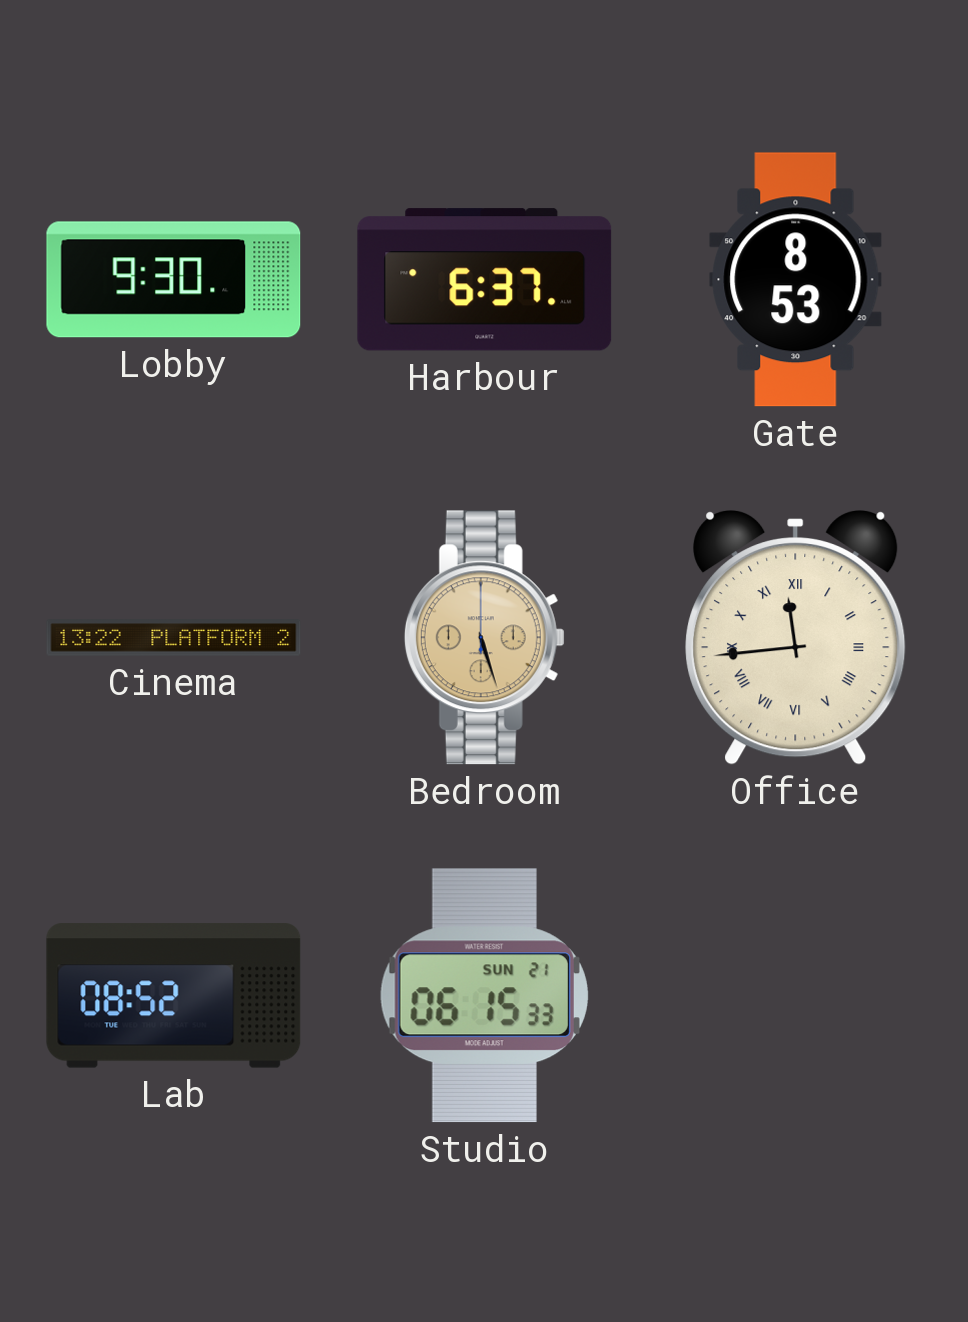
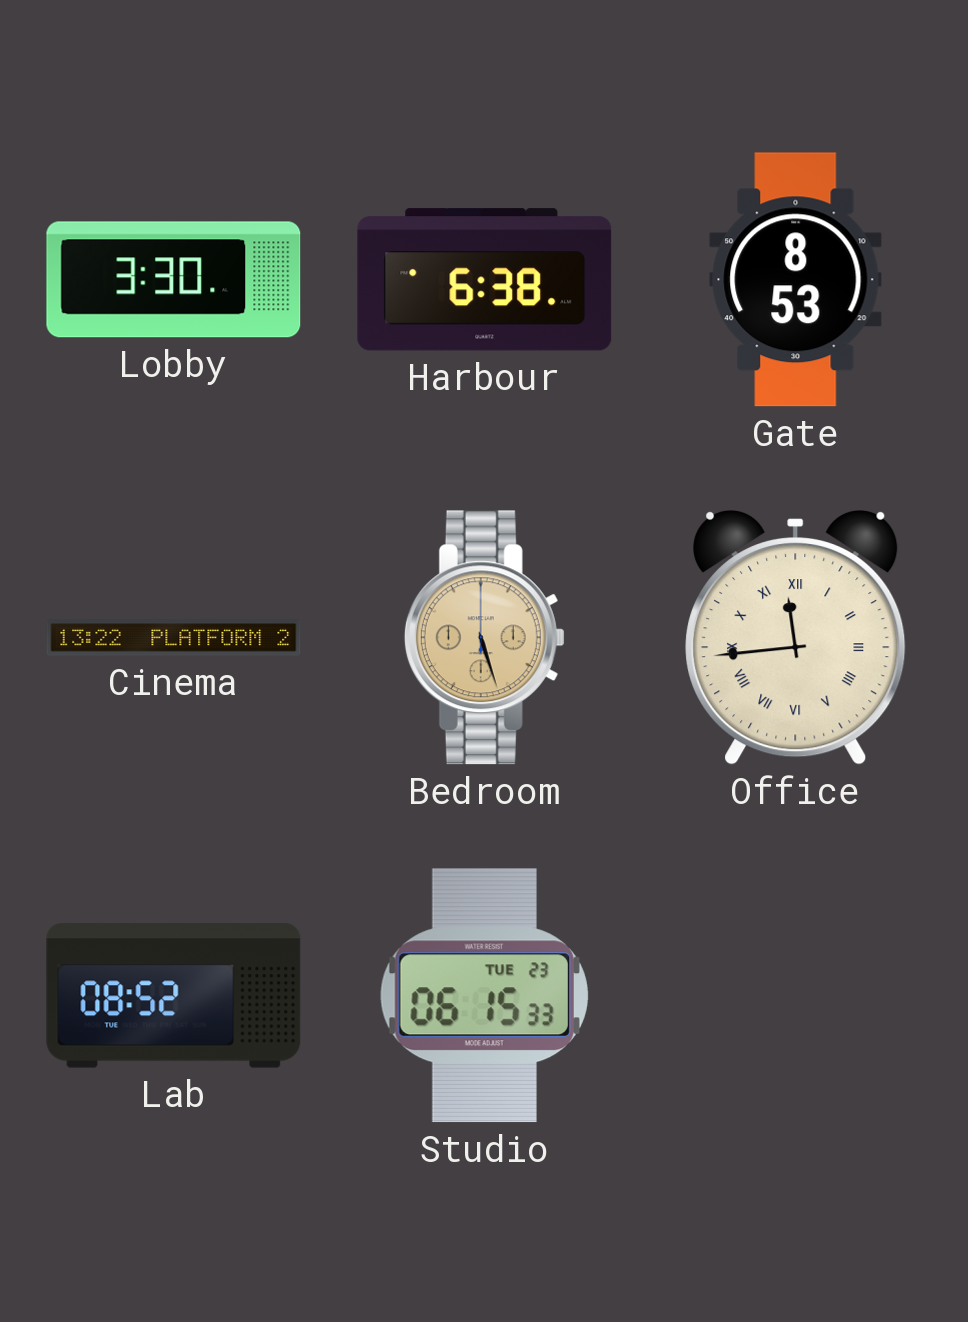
Lobby: 9:30 -> 3:30 (174, 280)
Harbour: 6:37 -> 6:38 (485, 280)
Studio date: SUN 21 -> TUE 23 (484, 996)
